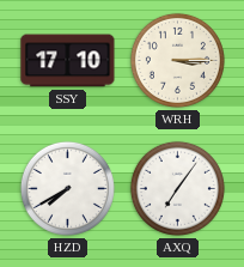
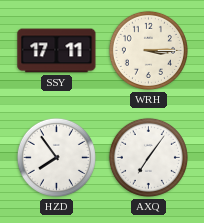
SSY: 17:10 -> 17:11 (57, 51)
HZD: 7:40 -> 7:54 (56, 157)
